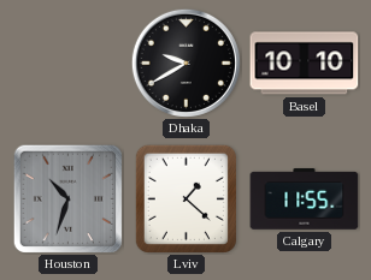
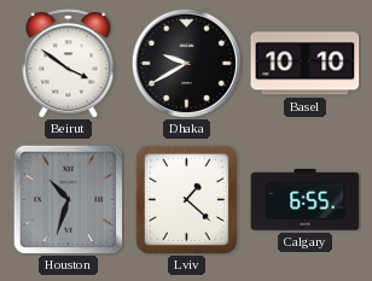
Beirut: none -> 3:51 (69, 64)
Calgary: 11:55 -> 6:55 (306, 200)
